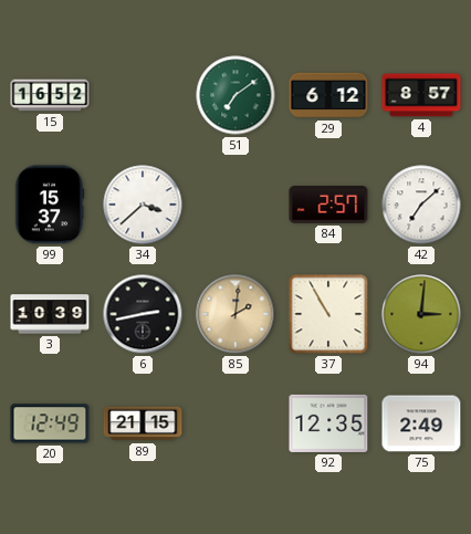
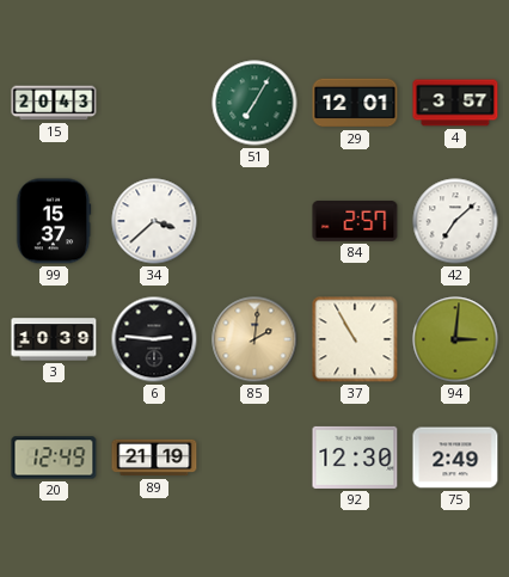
15: 16:52 -> 20:43 (54, 103)
51: 7:09 -> 7:05 (254, 103)
29: 6:12 -> 12:01 (355, 103)
4: 8:57 -> 3:57 (455, 103)
6: 2:43 -> 2:46 (154, 339)
89: 21:15 -> 21:19 (154, 458)
92: 12:35 -> 12:30 (355, 458)
